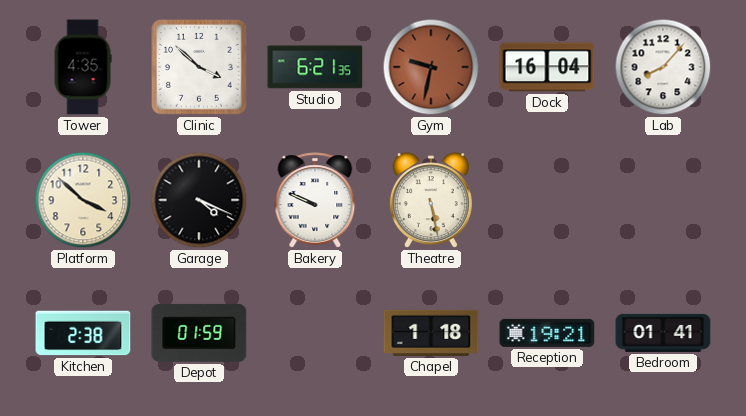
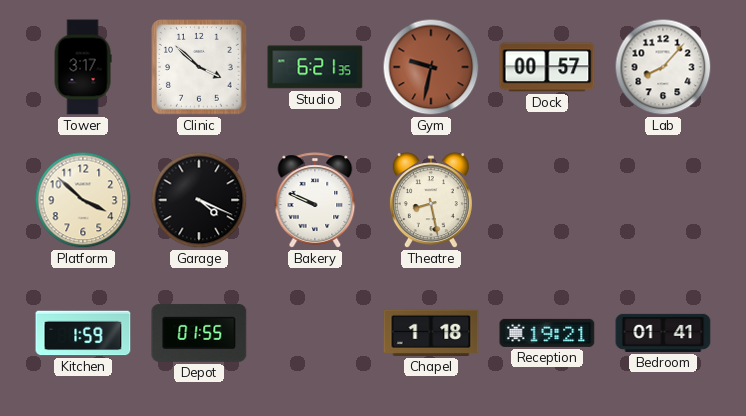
Tower: 4:35 -> 3:17 (83, 67)
Dock: 16:04 -> 00:57 (547, 67)
Theatre: 5:28 -> 8:28 (431, 201)
Kitchen: 2:38 -> 1:59 (83, 333)
Depot: 01:59 -> 01:55 (199, 333)
